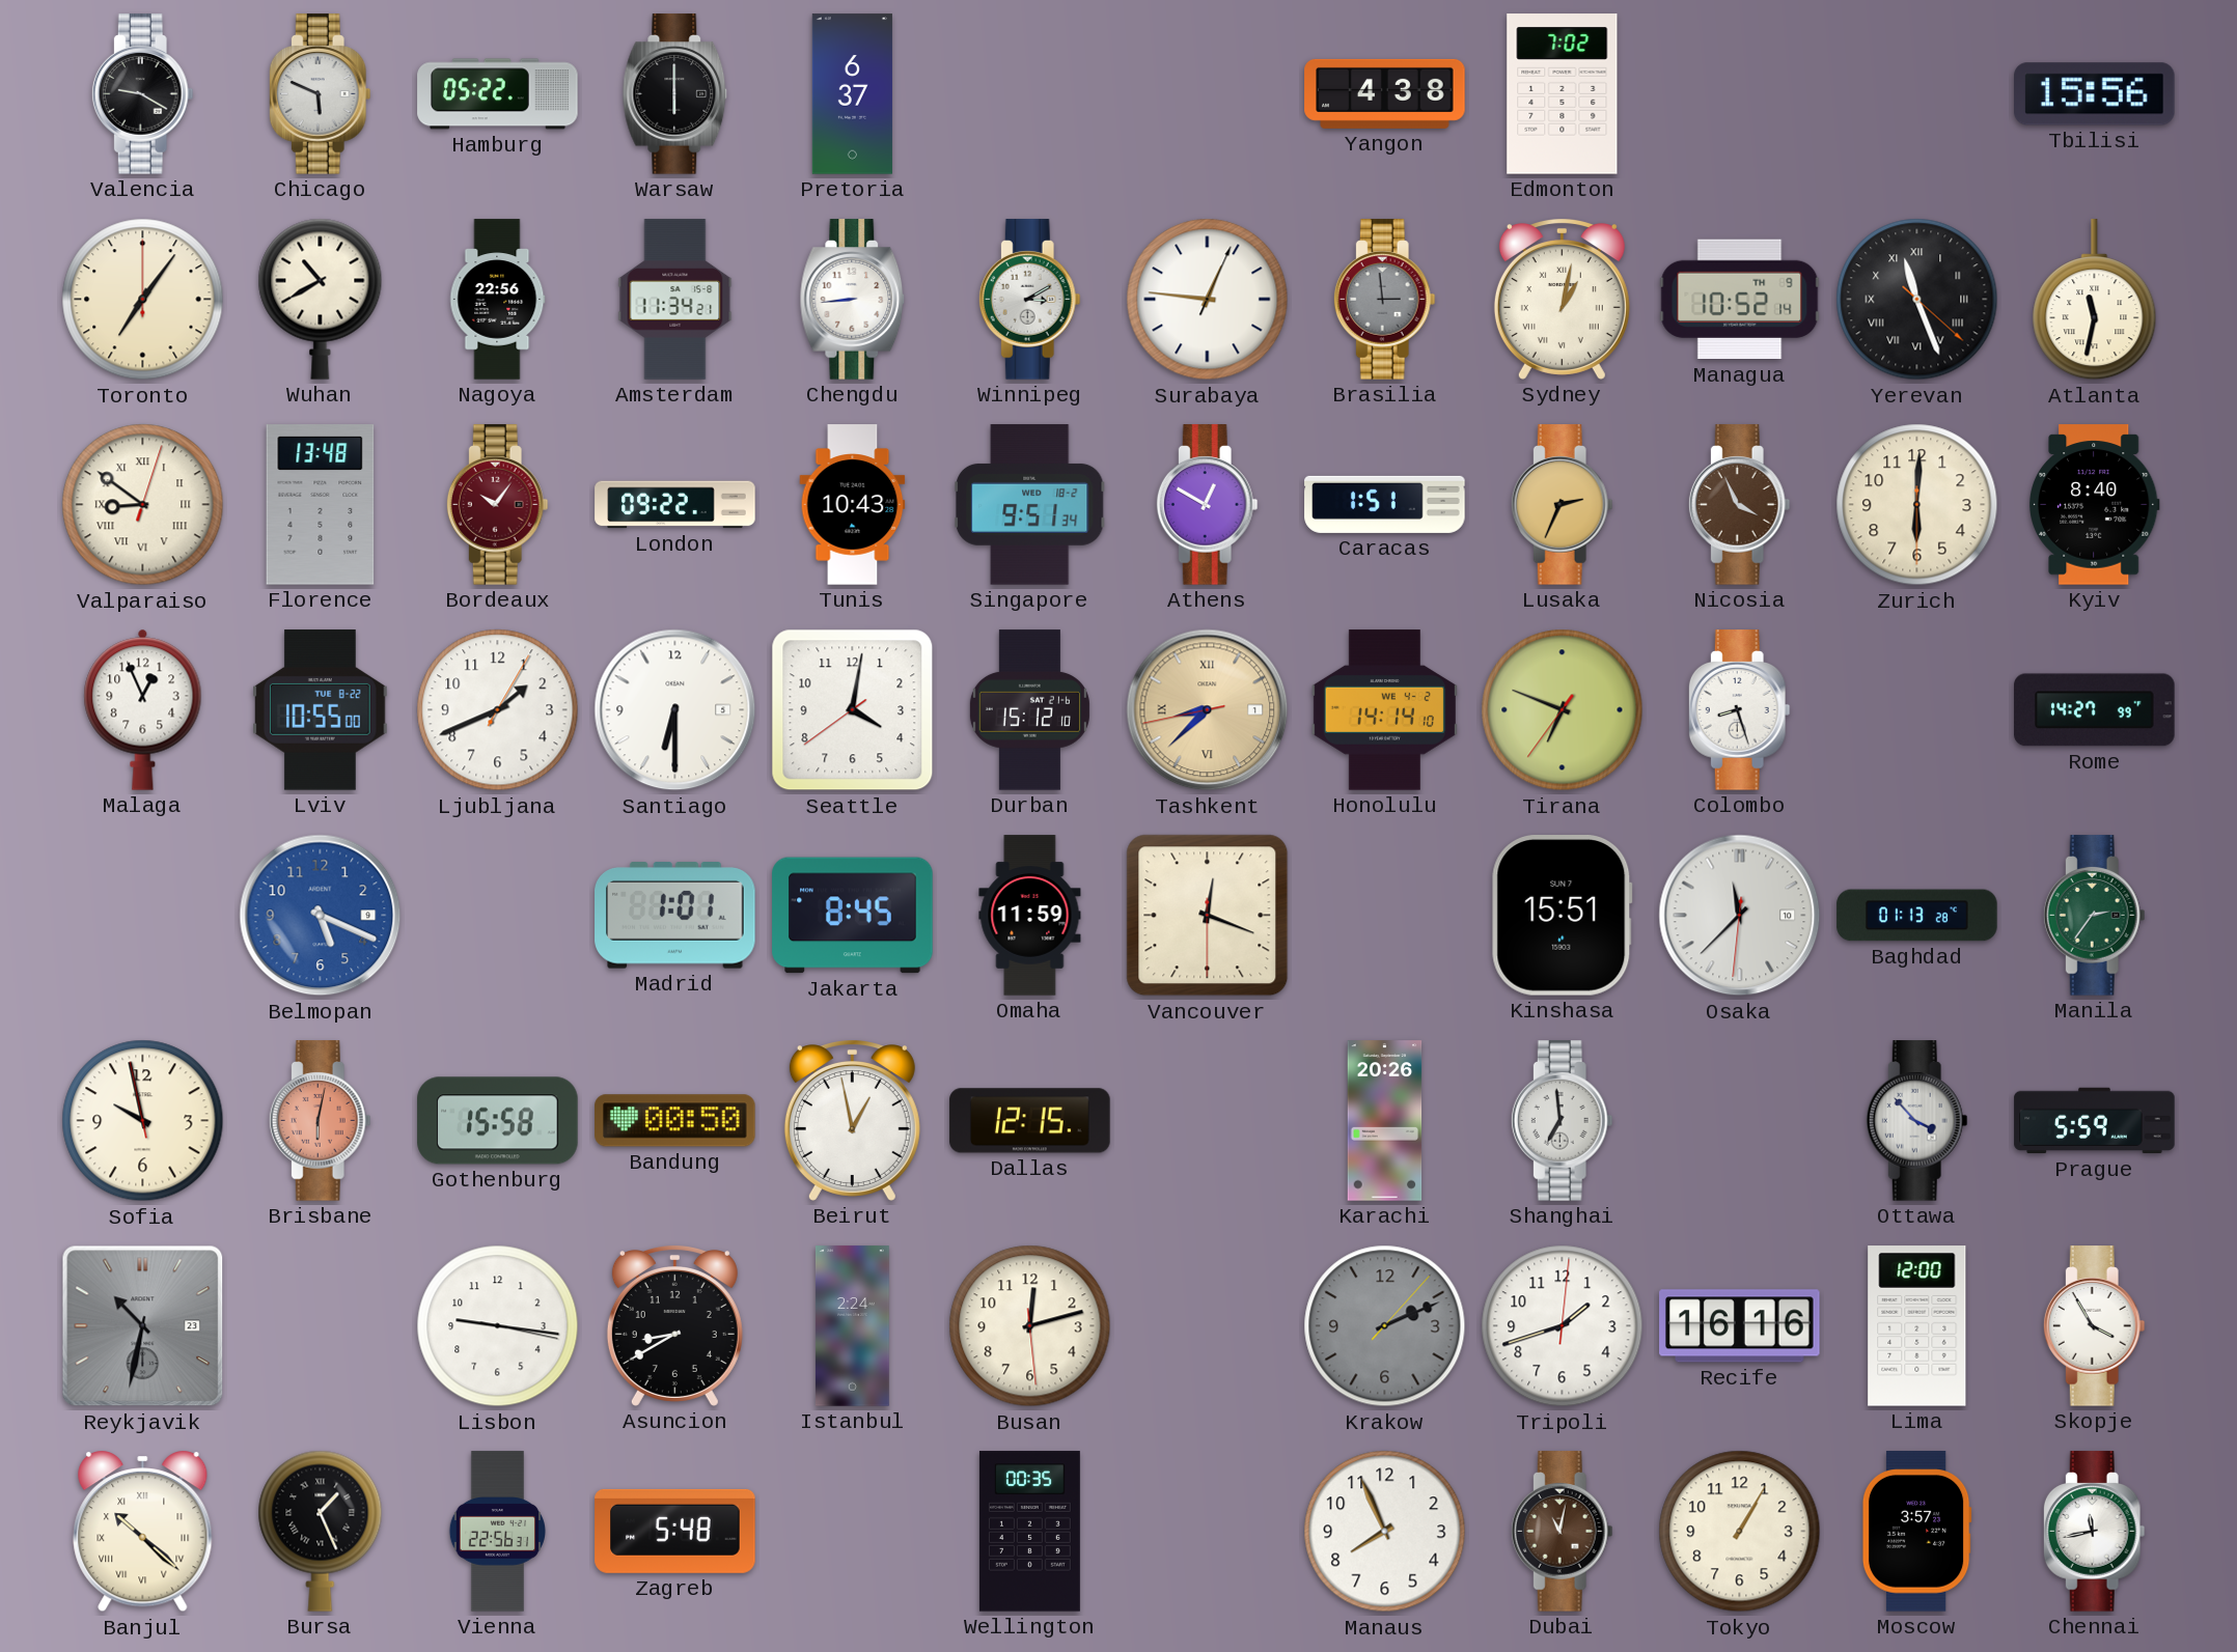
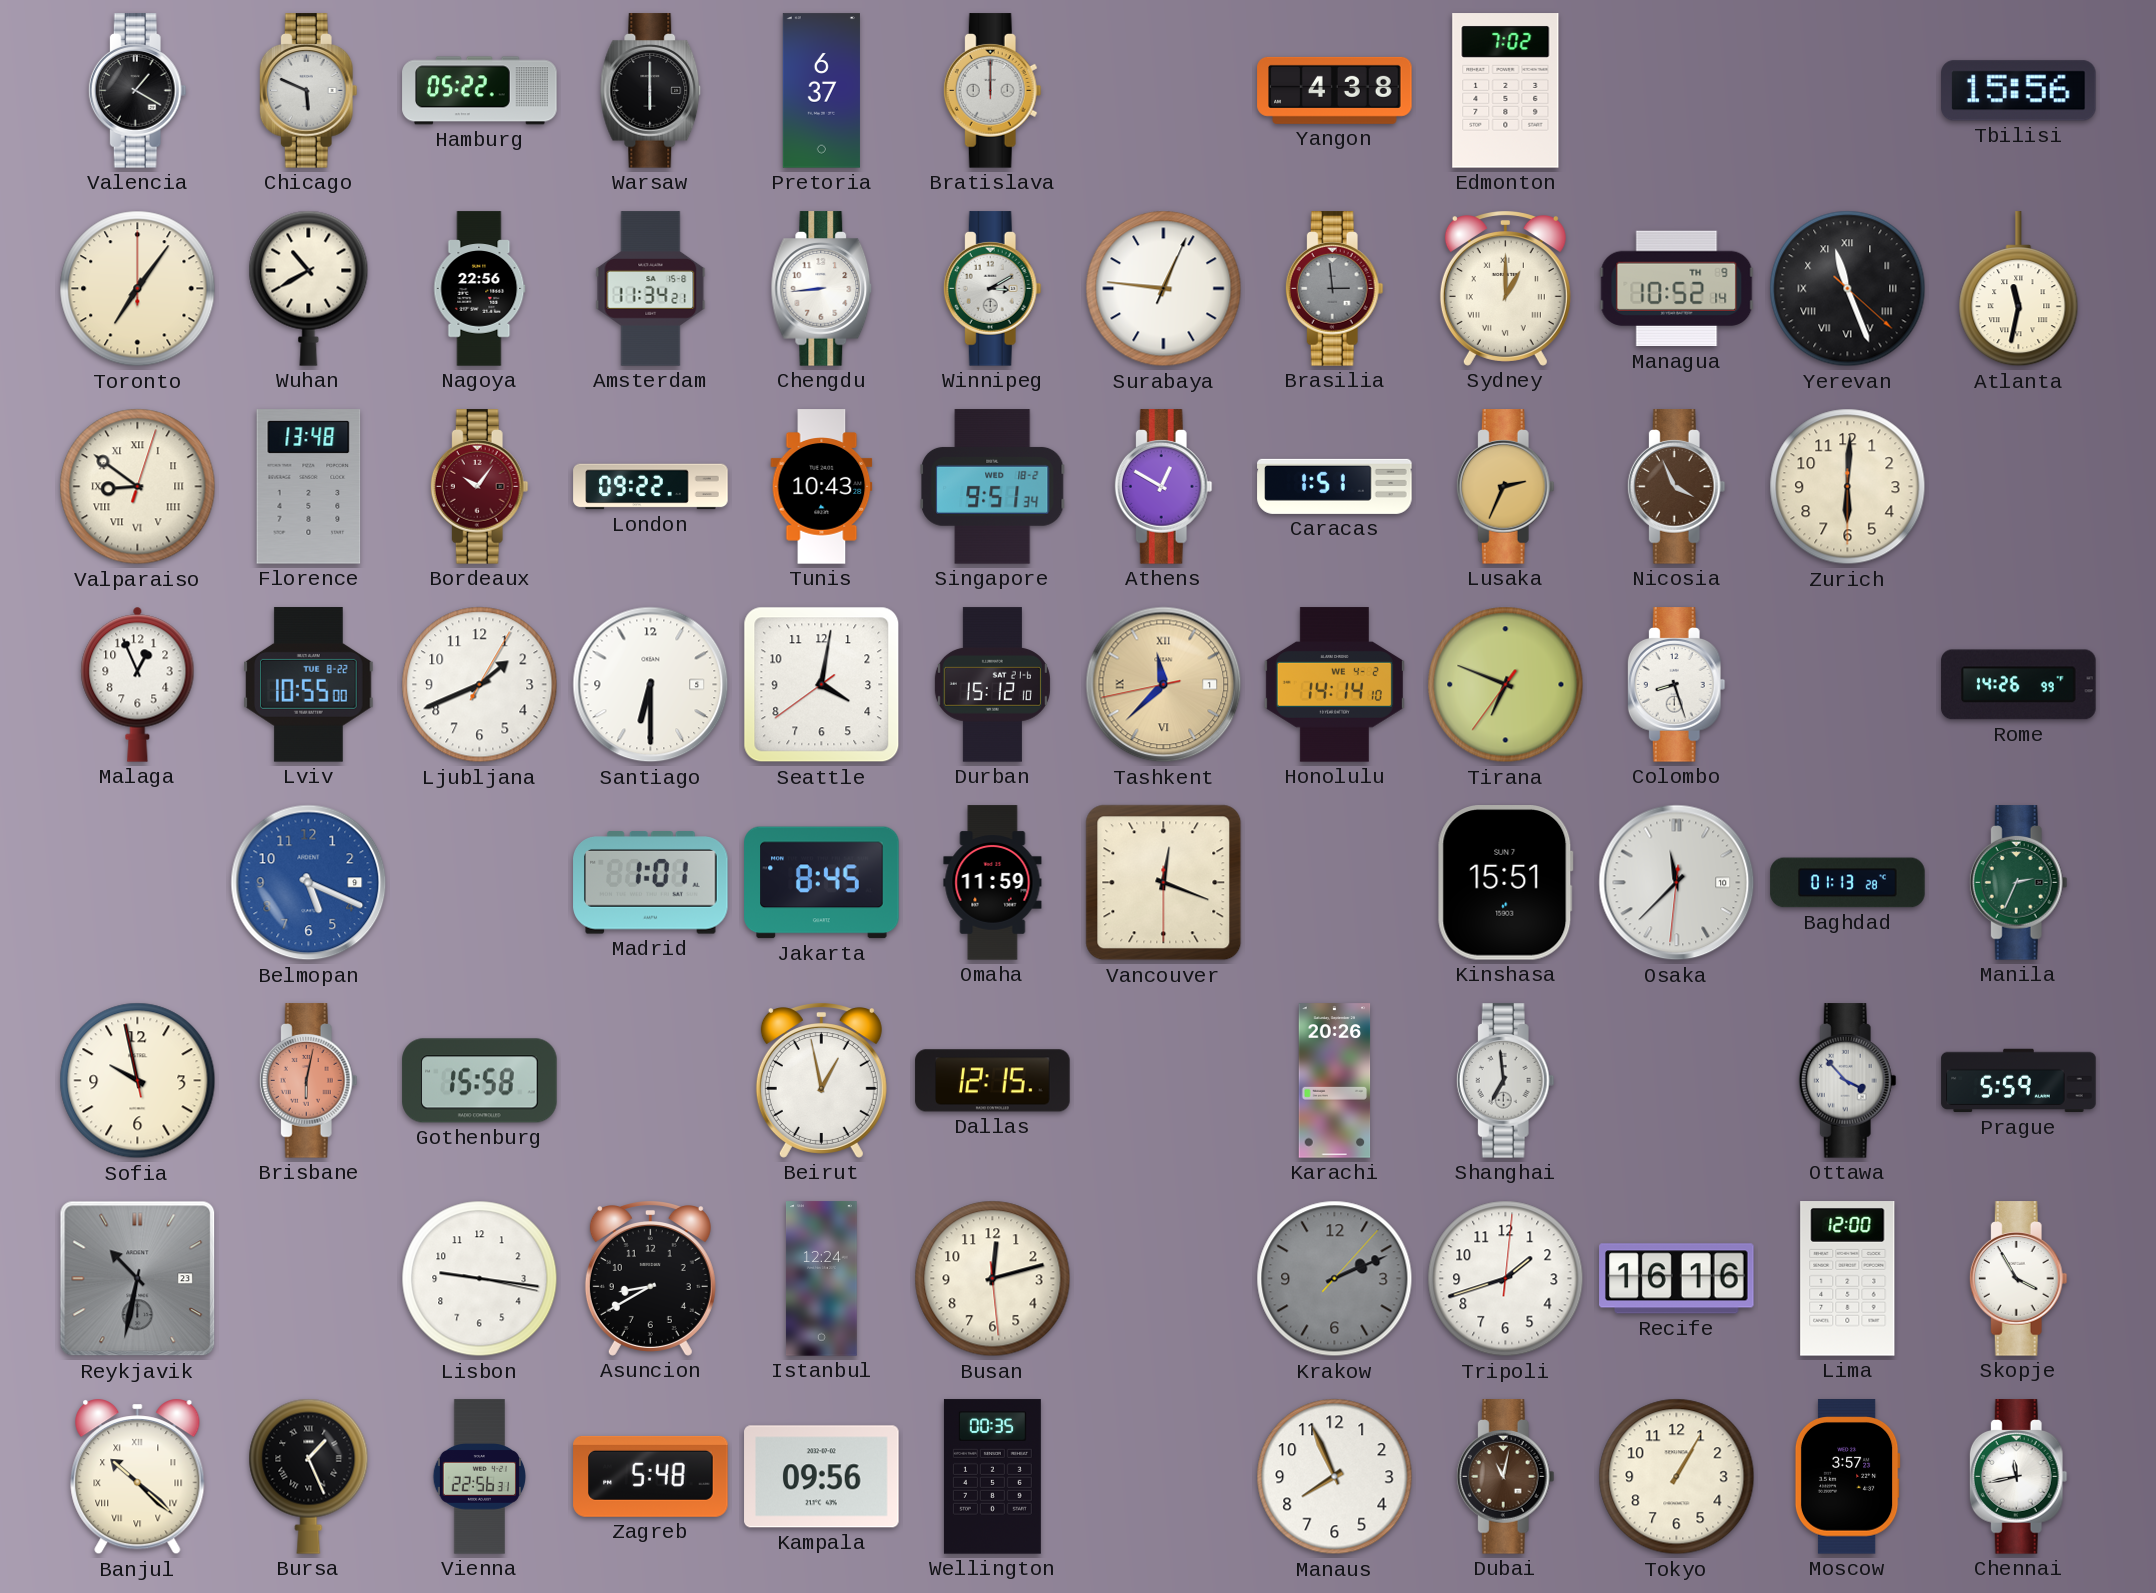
Valencia: 9:20 -> 1:20 (137, 91)
Bratislava: none -> 12:00 (992, 91)
Sydney: 1:02 -> 1:00 (1505, 289)
Kyiv: 8:40 -> none (2094, 505)
Tashkent: 8:37 -> 11:37 (1164, 685)
Rome: 14:27 -> 14:26 (2019, 685)
Manila: 2:36 -> 2:34 (2018, 883)
Bandung: 00:50 -> none (675, 1121)
Istanbul: 2:24 -> 12:24 (822, 1279)
Kampala: none -> 09:56 (822, 1477)
